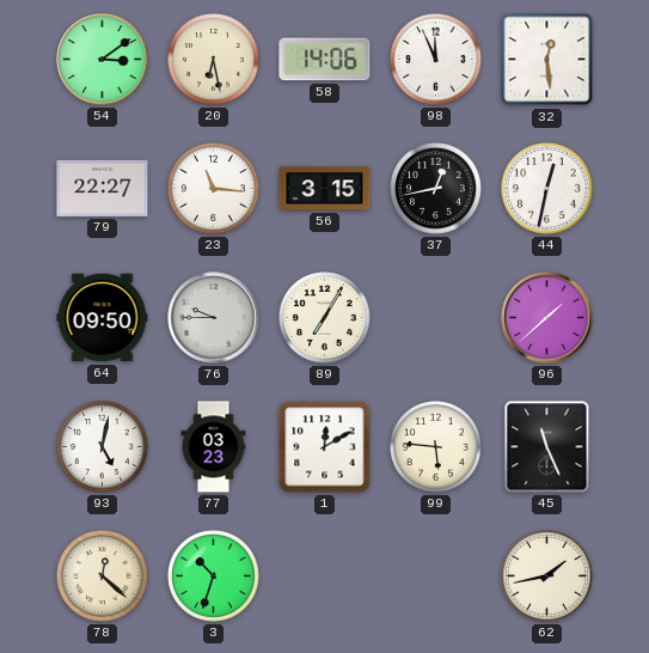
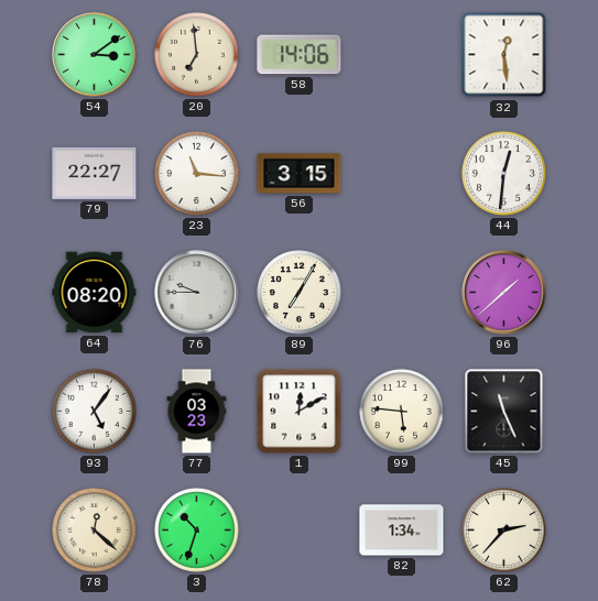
20: 6:28 -> 6:59 (197, 55)
98: 11:56 -> none (436, 60)
37: 12:43 -> none (436, 189)
44: 12:32 -> 12:31 (504, 174)
64: 09:50 -> 08:20 (95, 293)
93: 5:02 -> 5:06 (95, 412)
82: none -> 1:34 (402, 531)
62: 1:43 -> 2:37 (504, 531)
